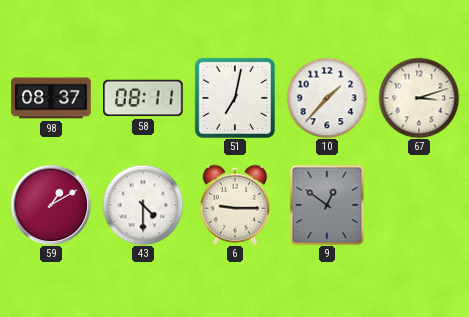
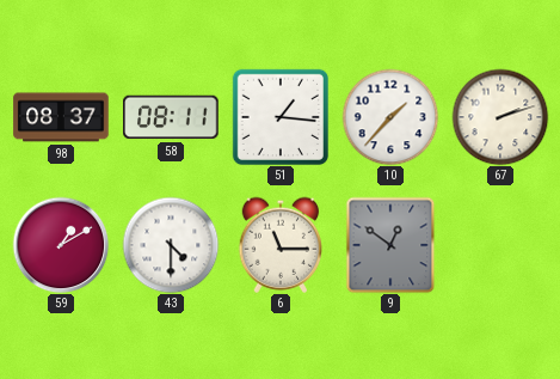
51: 7:02 -> 1:16 (281, 116)
67: 3:12 -> 2:12 (500, 117)
6: 9:15 -> 11:15 (279, 245)
